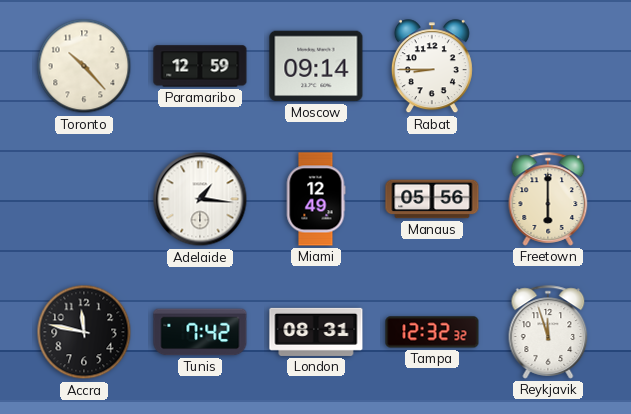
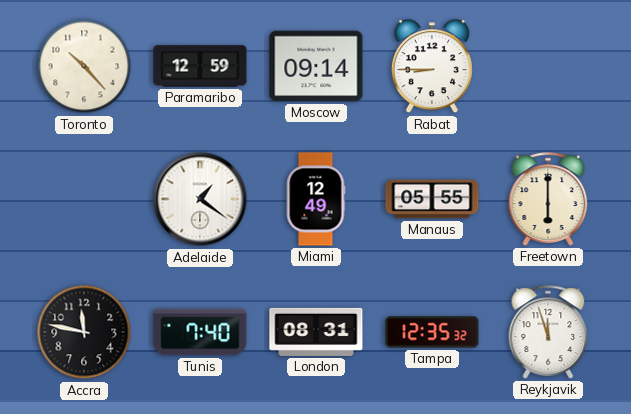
Adelaide: 1:16 -> 1:21 (200, 199)
Manaus: 05:56 -> 05:55 (432, 199)
Tunis: 7:42 -> 7:40 (200, 332)
Tampa: 12:32 -> 12:35 (432, 332)
